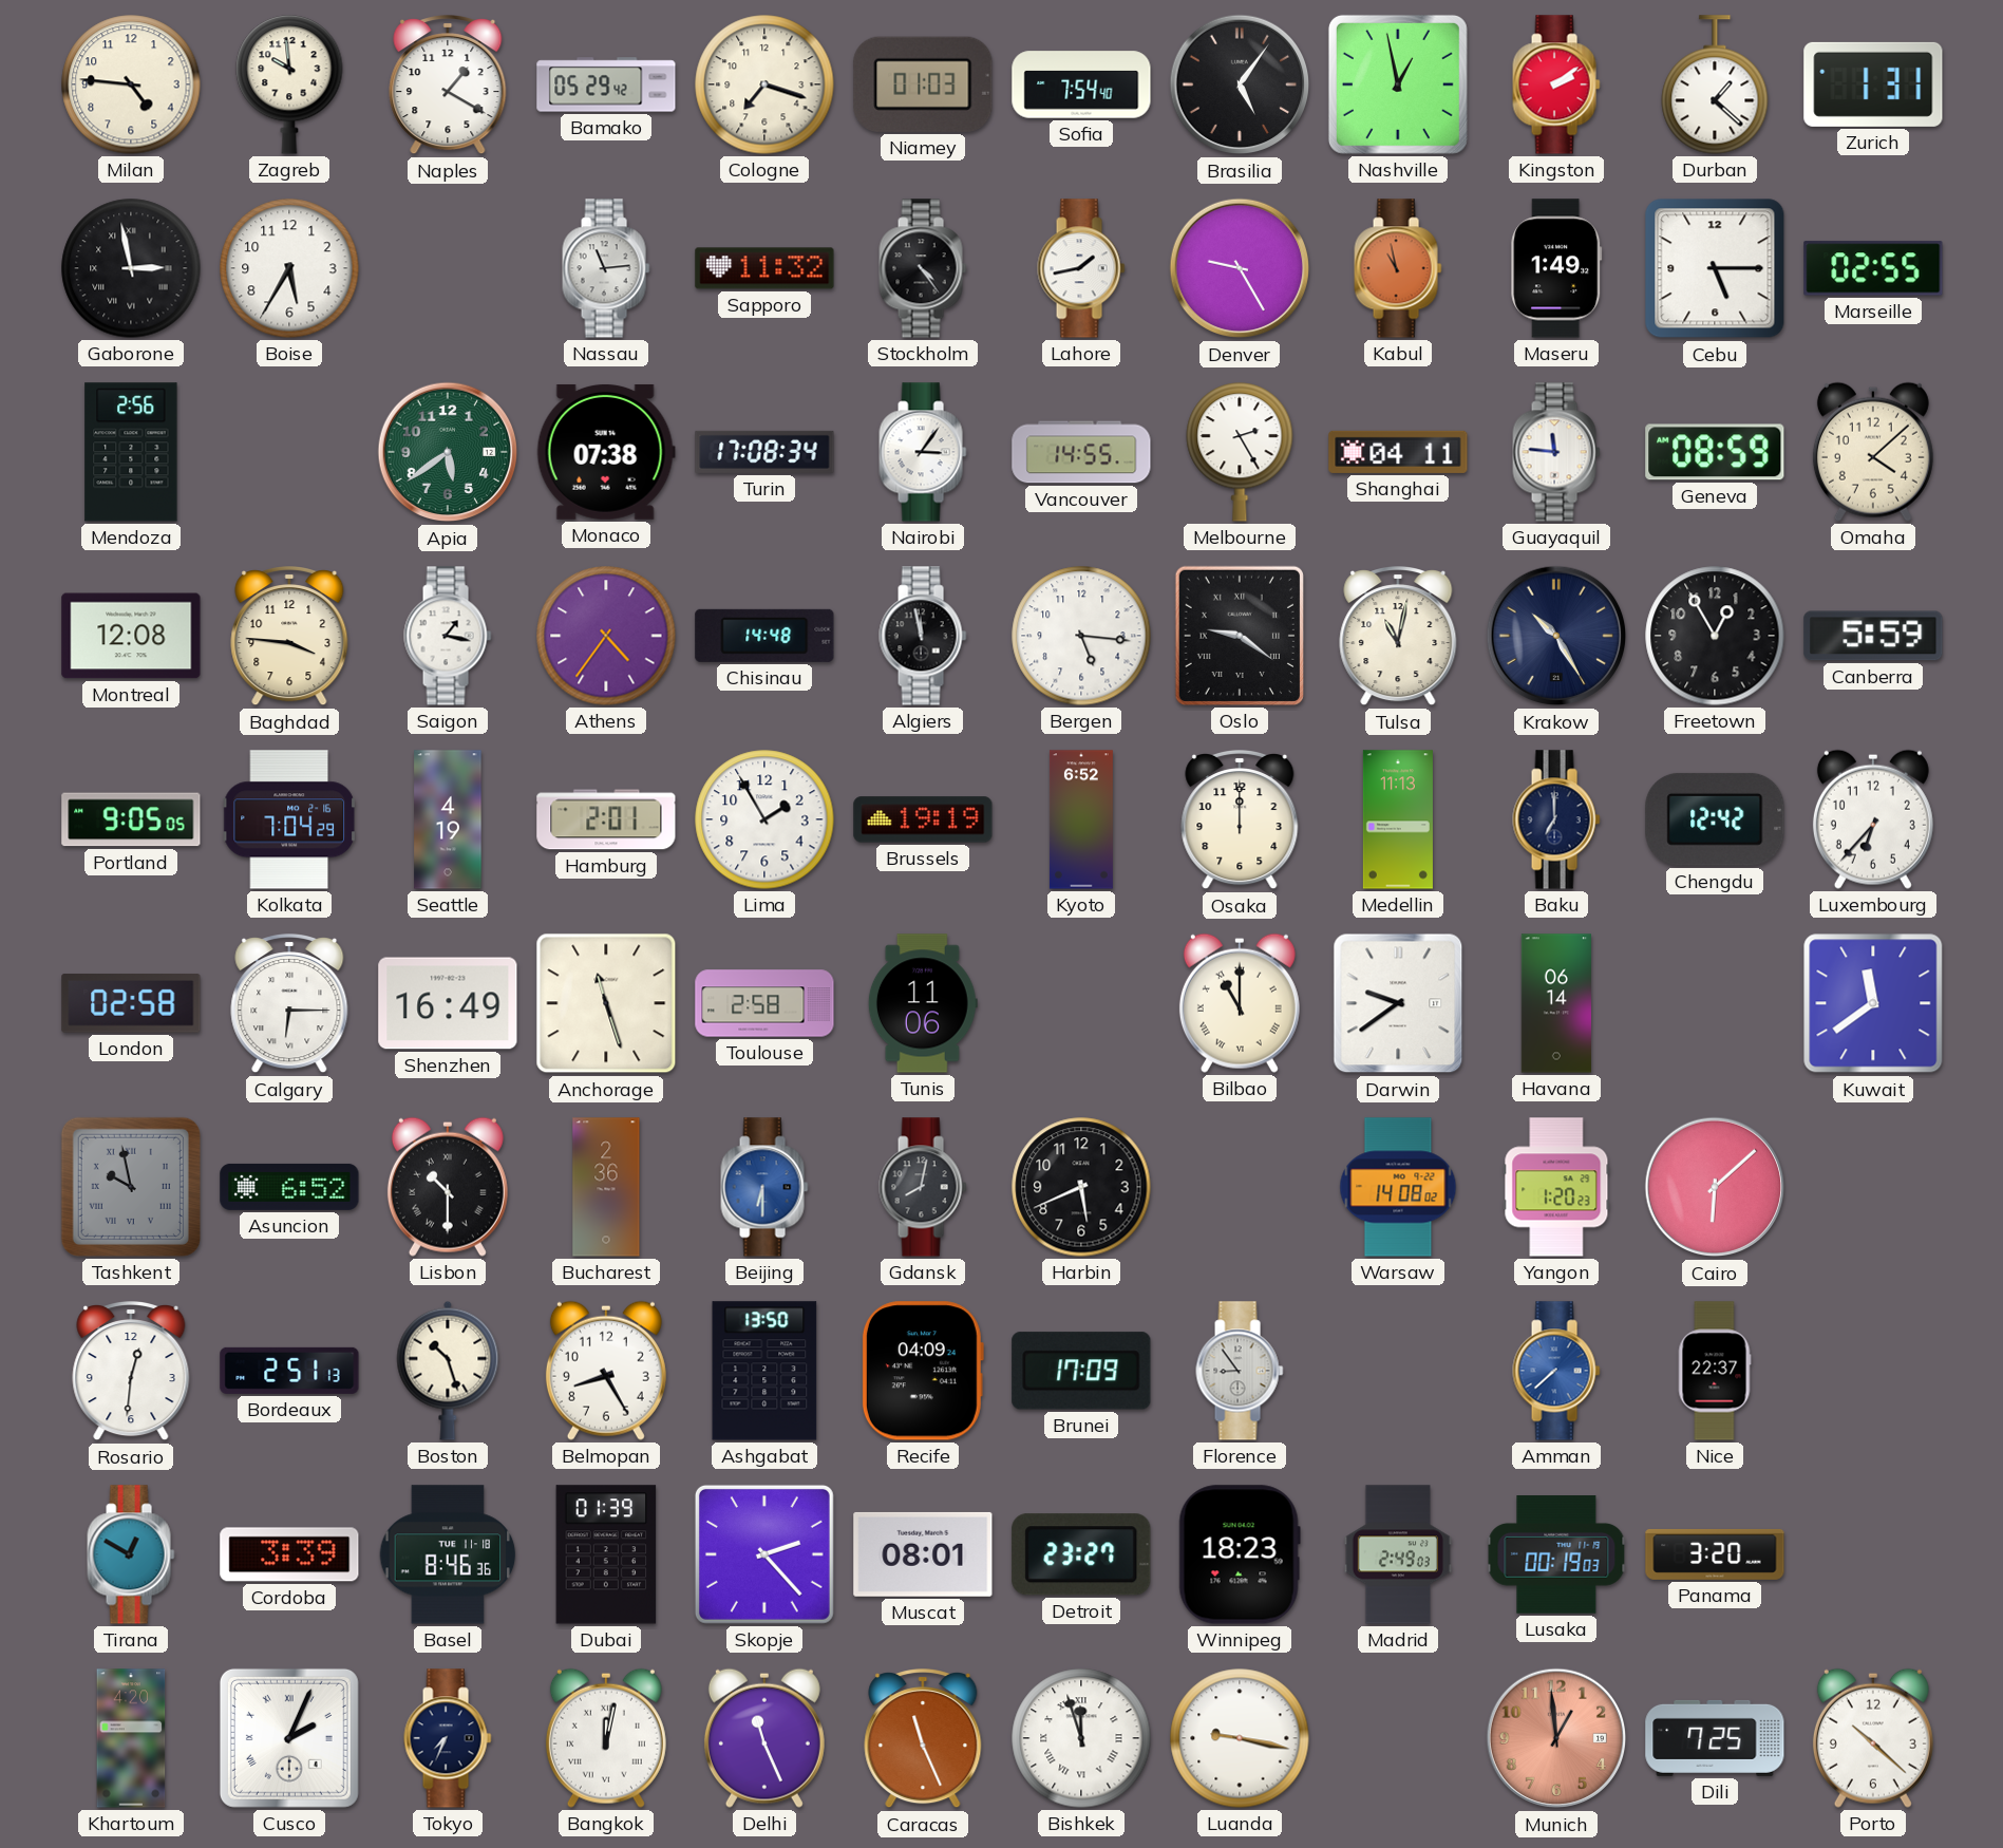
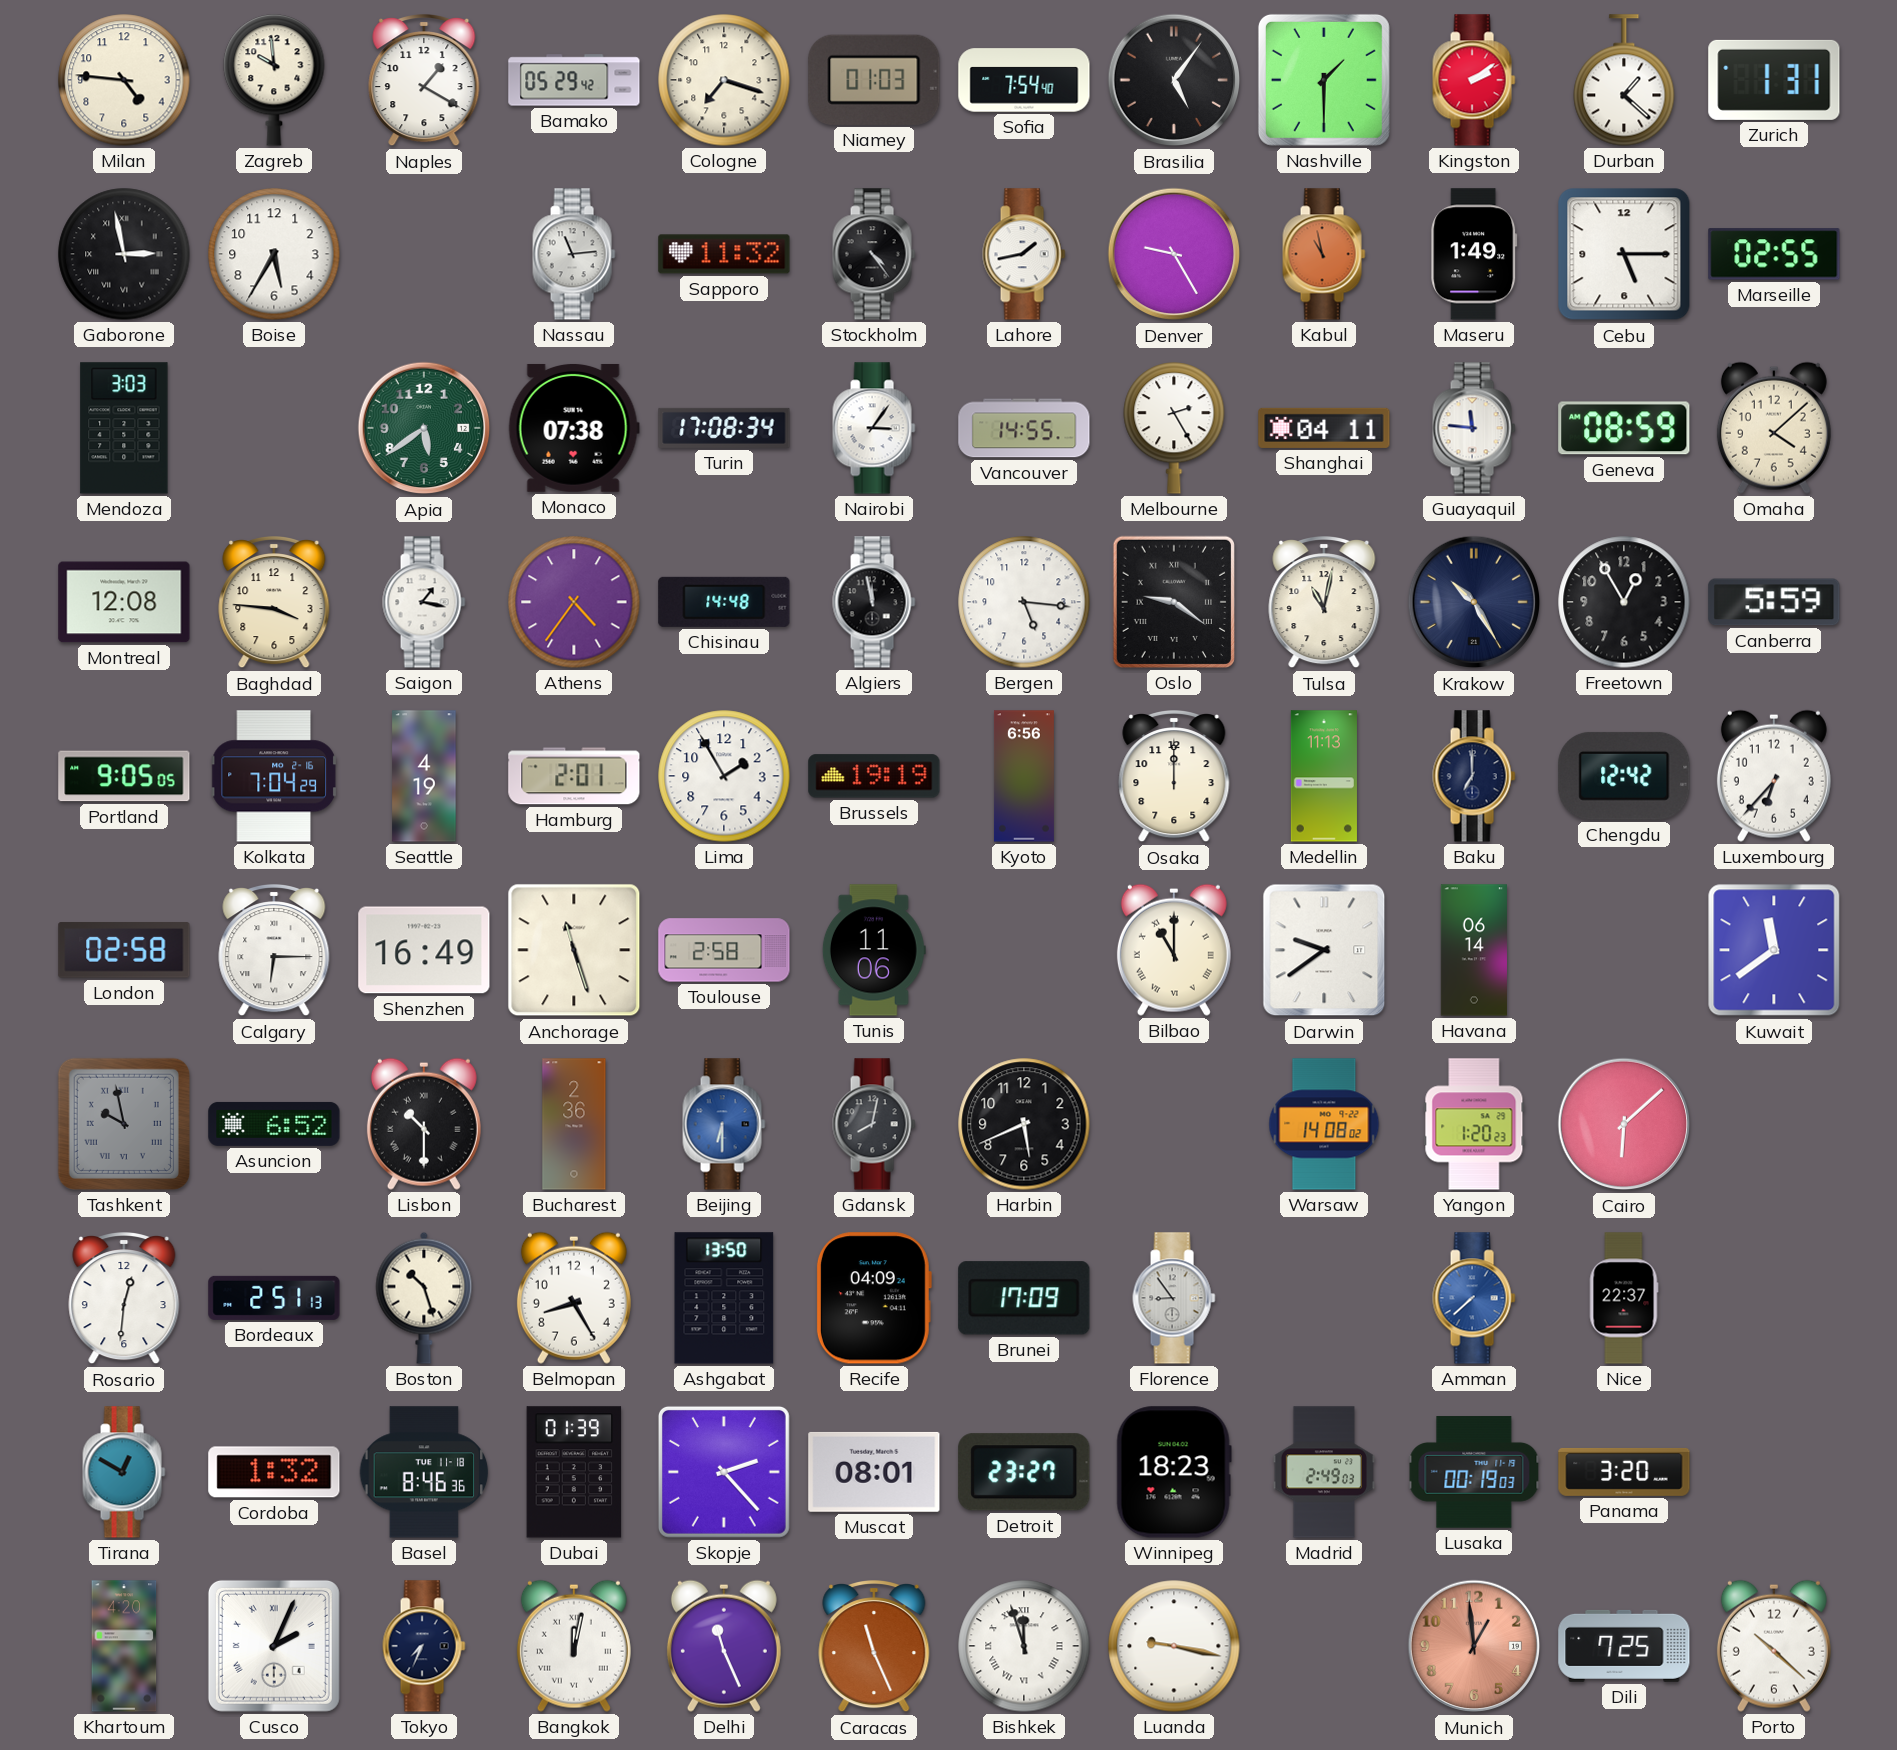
Nashville: 12:58 -> 1:30 (1324, 80)
Mendoza: 2:56 -> 3:03 (124, 428)
Kyoto: 6:52 -> 6:56 (1024, 776)
Cordoba: 3:39 -> 1:32 (274, 1472)
